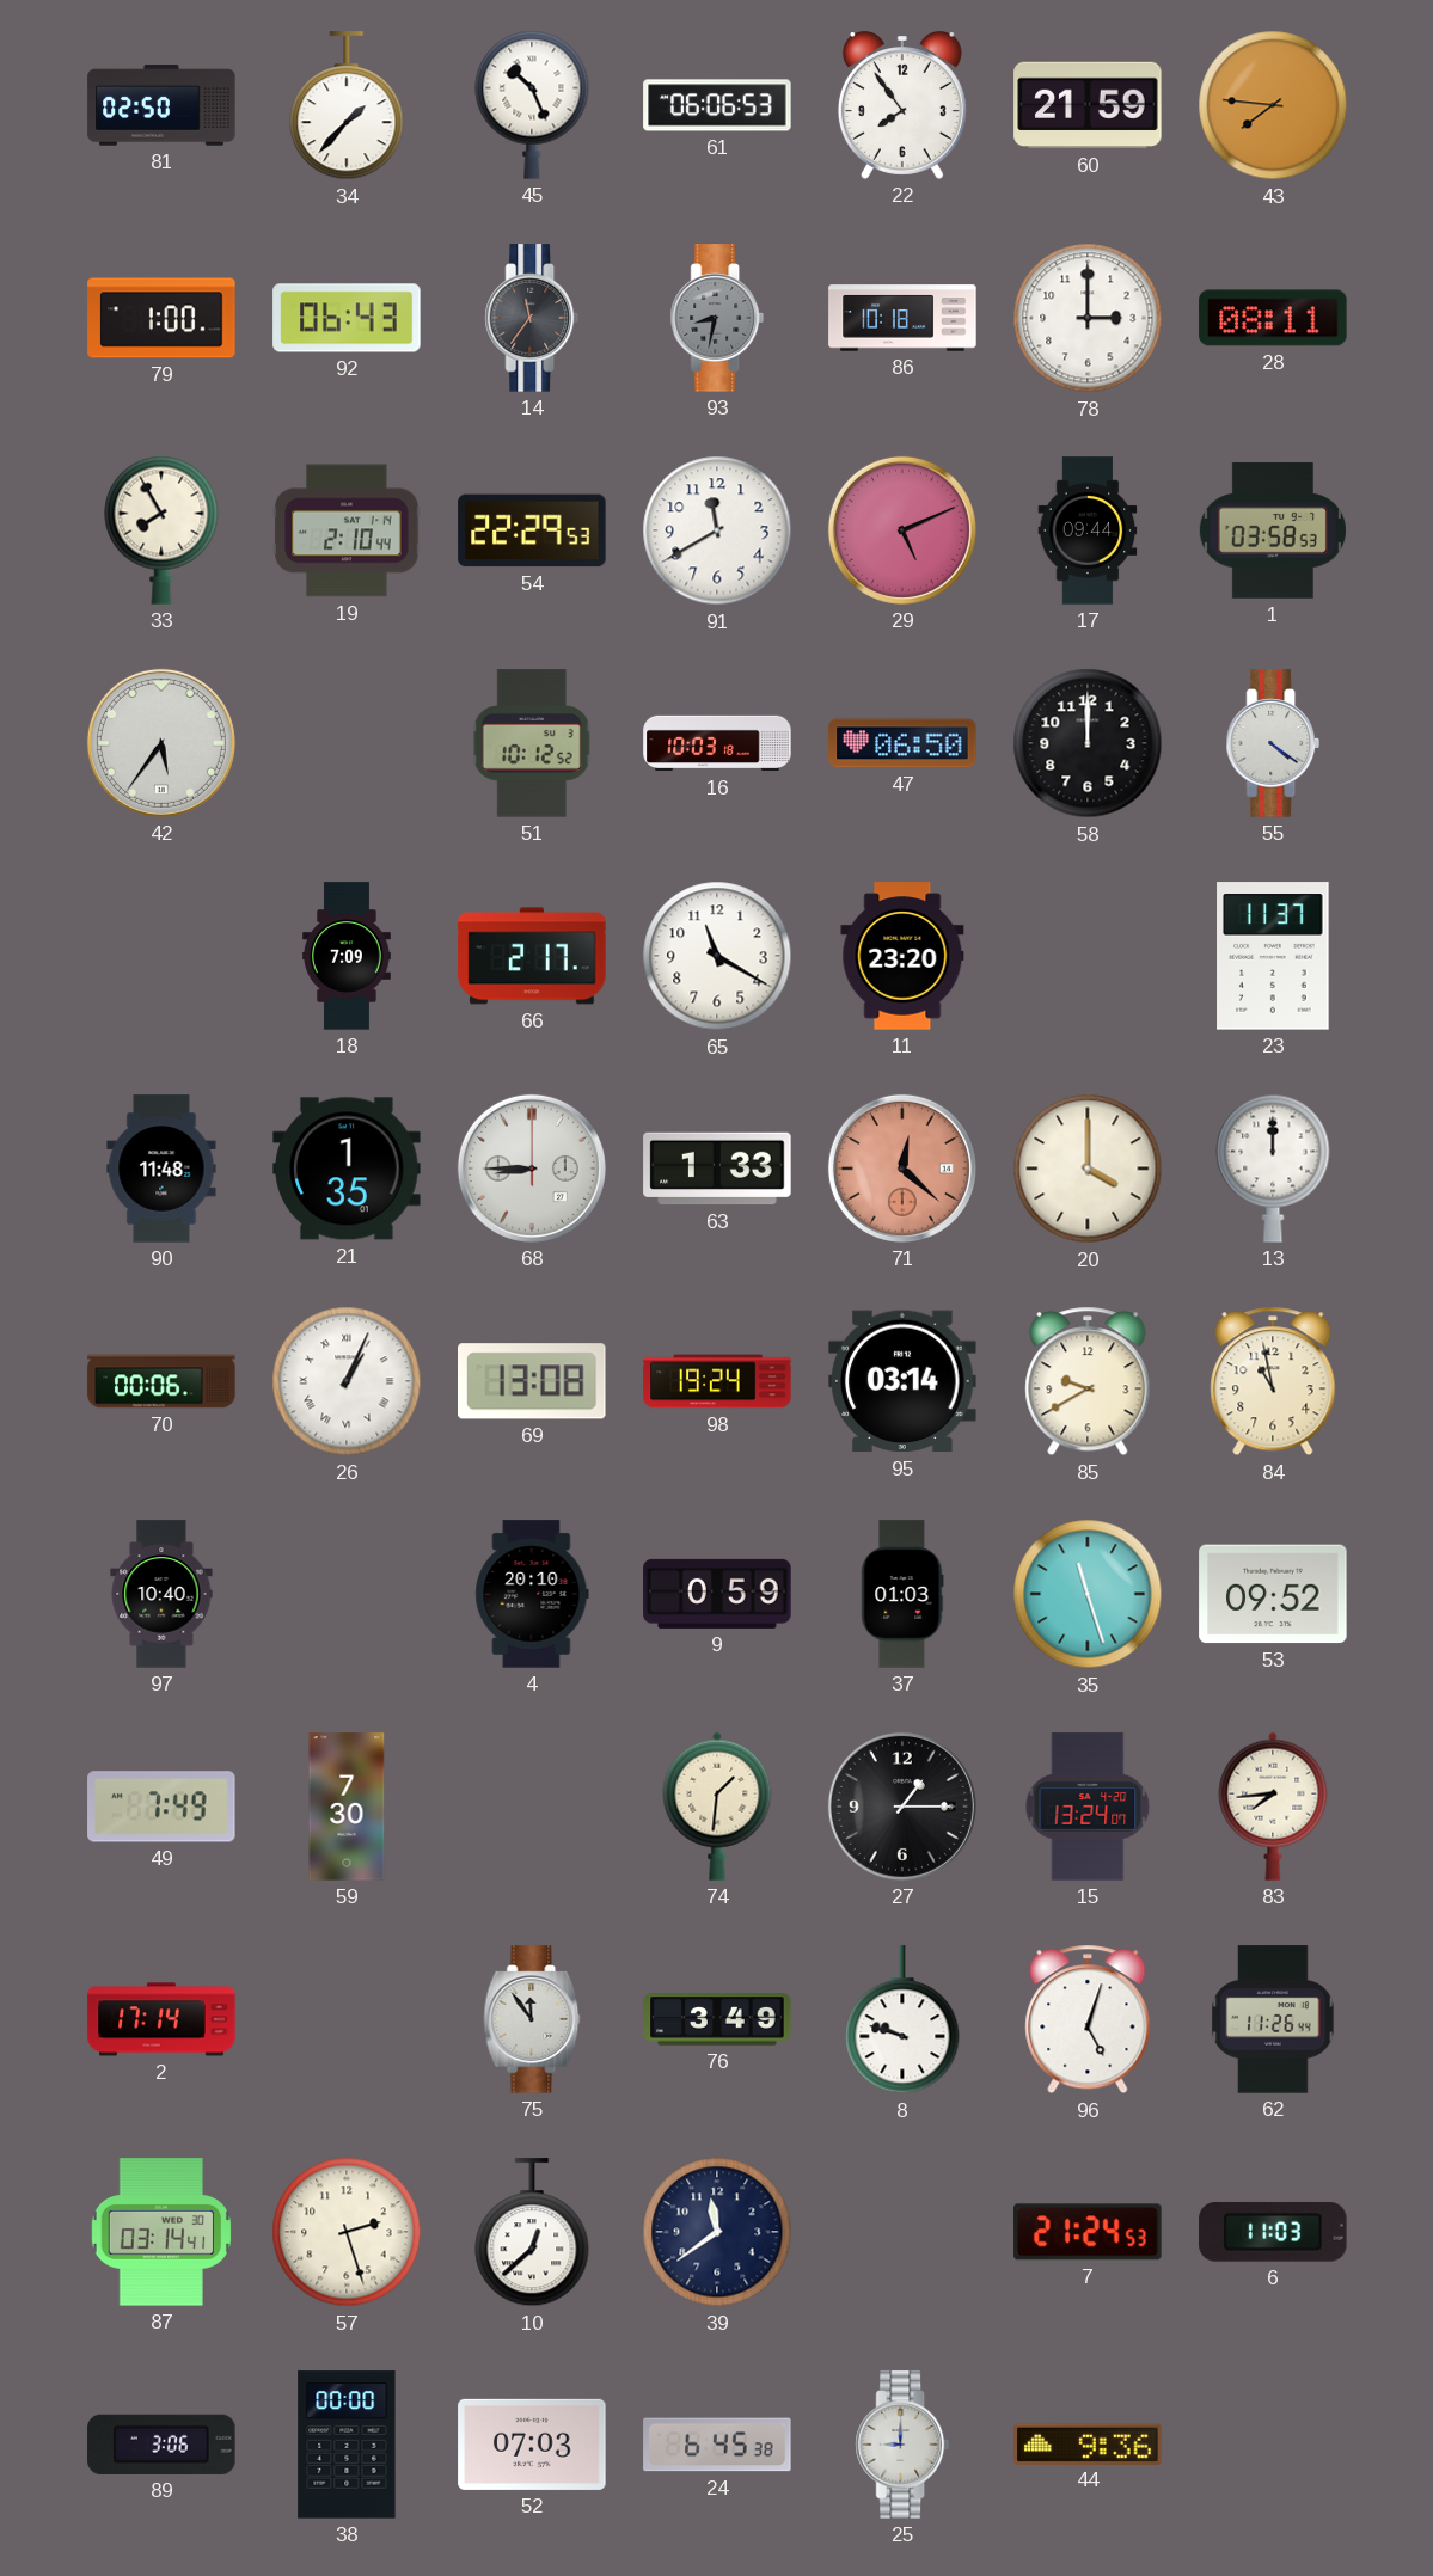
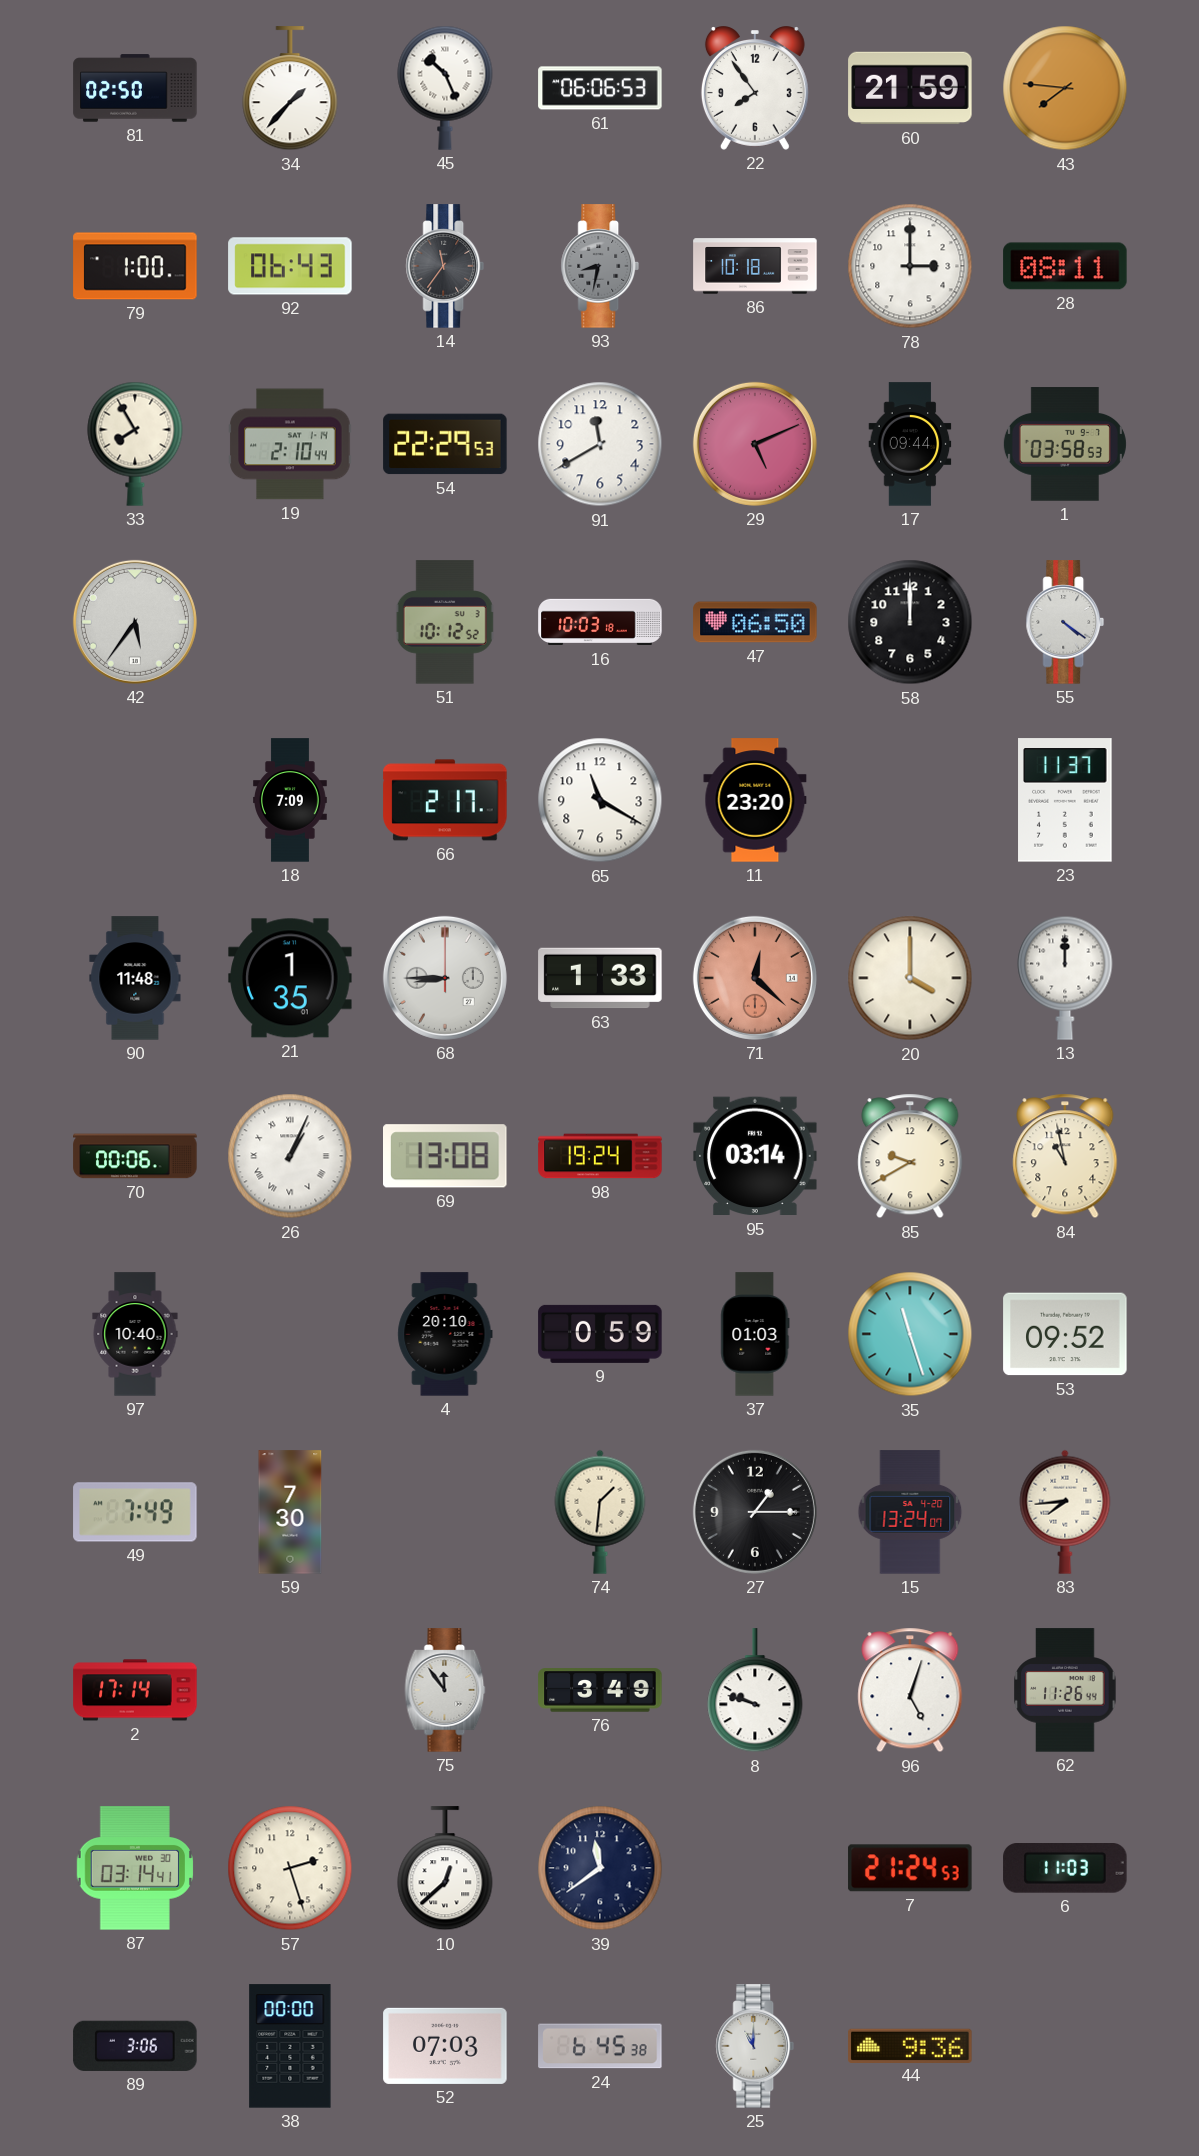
25: 9:00 -> 11:00 (755, 2046)
